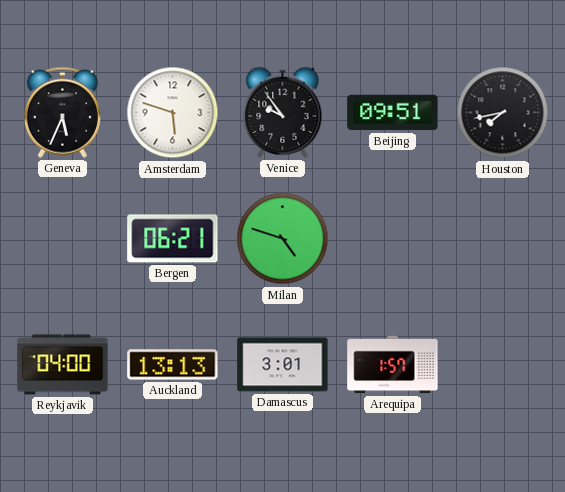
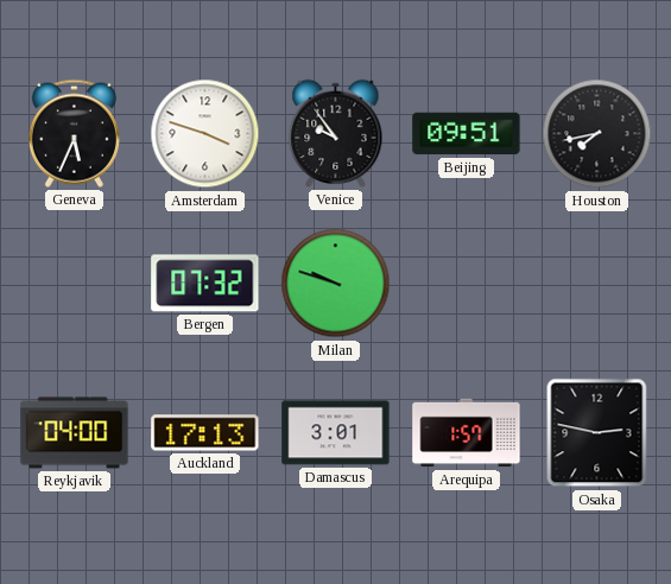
Amsterdam: 5:48 -> 3:48 (205, 134)
Bergen: 06:21 -> 07:32 (205, 284)
Milan: 4:48 -> 9:48 (336, 284)
Auckland: 13:13 -> 17:13 (205, 433)
Osaka: none -> 2:47 (597, 433)
